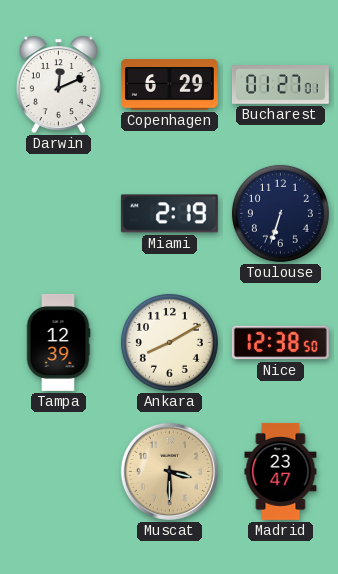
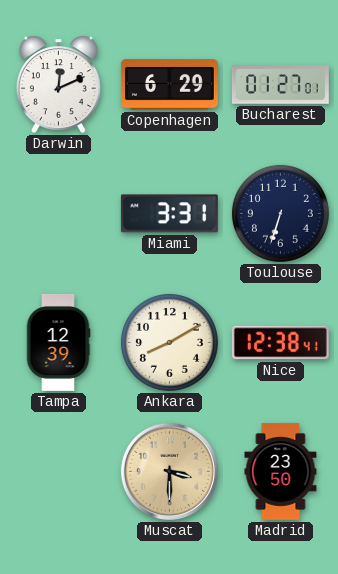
Miami: 2:19 -> 3:31 (169, 214)
Nice: 12:38:50 -> 12:38:41 (280, 343)
Madrid: 23:47 -> 23:50 (281, 471)
